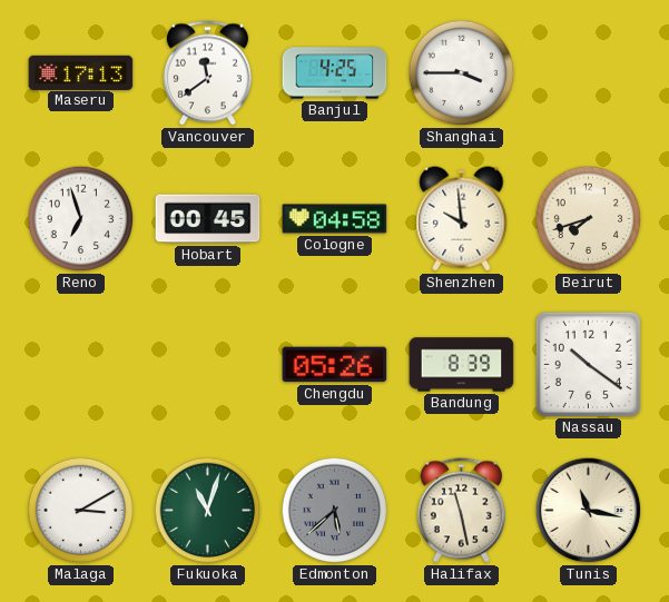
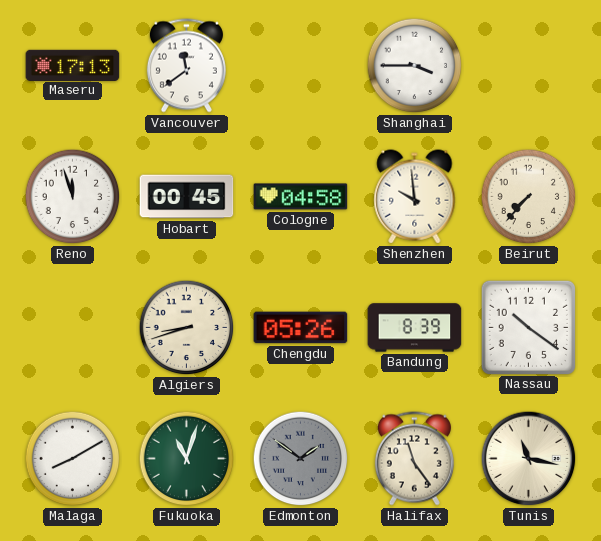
Banjul: 4:25 -> none (335, 73)
Reno: 6:57 -> 11:57 (73, 197)
Beirut: 7:42 -> 7:37 (529, 197)
Algiers: none -> 8:42 (187, 328)
Malaga: 3:10 -> 8:10 (73, 459)
Edmonton: 5:38 -> 1:51 (301, 459)
Halifax: 11:28 -> 11:24 (414, 459)
